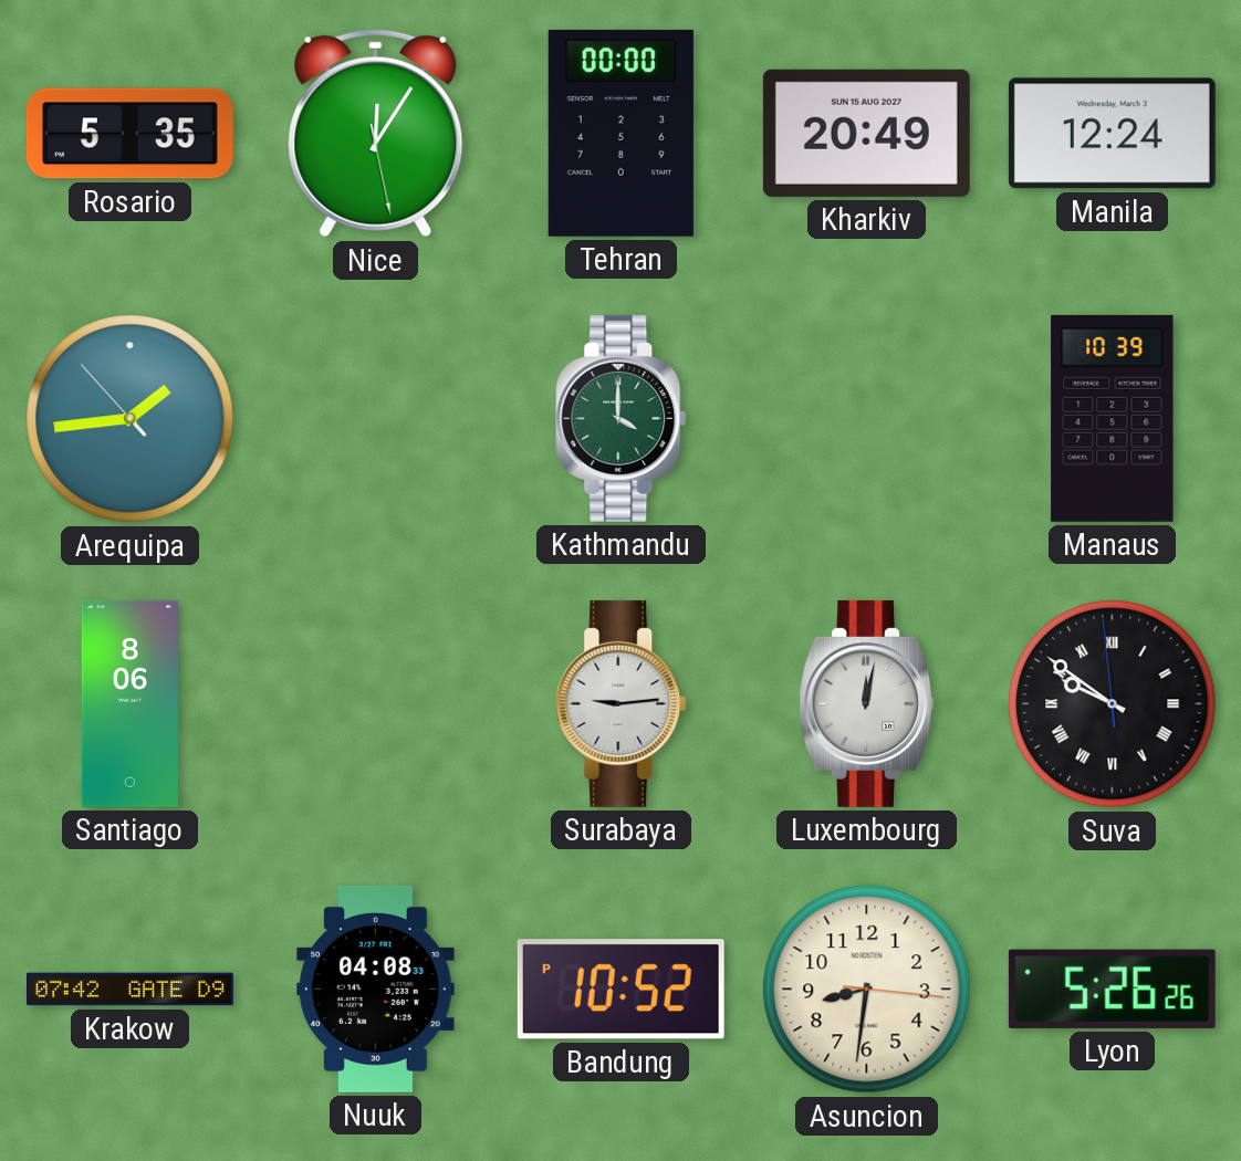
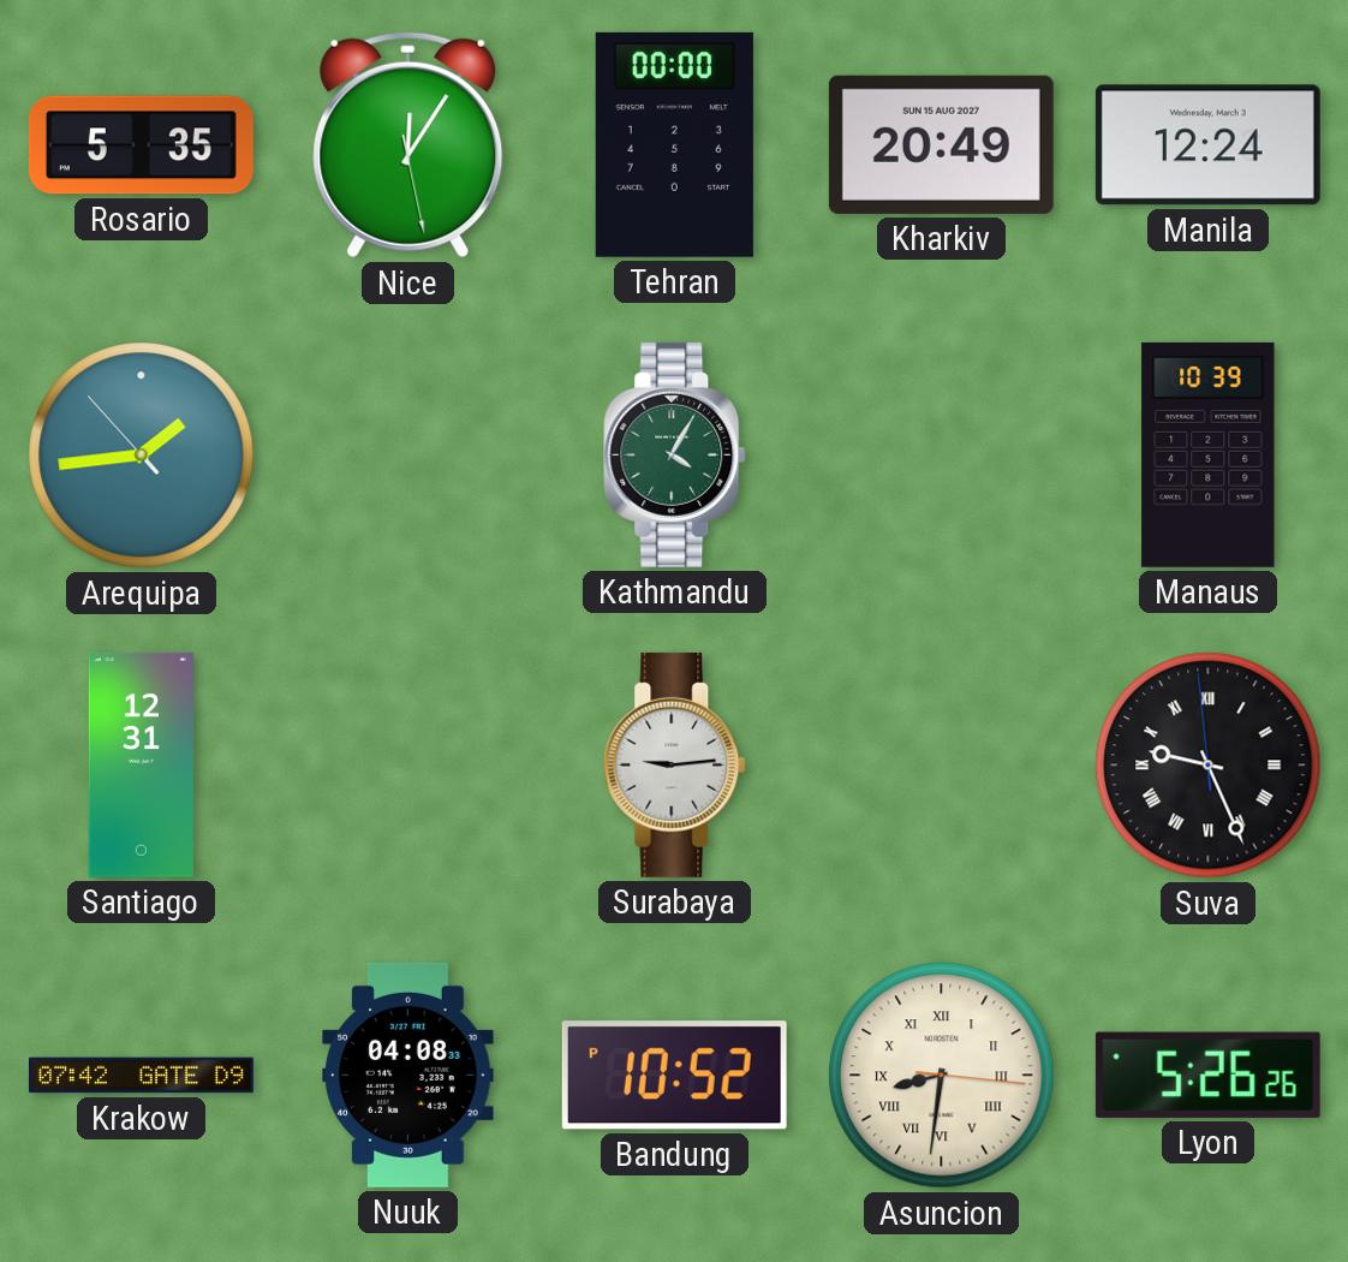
Kathmandu: 4:00 -> 4:05 (675, 454)
Santiago: 8:06 -> 12:31 (141, 764)
Luxembourg: 12:02 -> none (867, 703)
Suva: 9:50 -> 9:25 (1209, 766)
Asuncion numerals: Arabic -> Roman (942, 1076)
